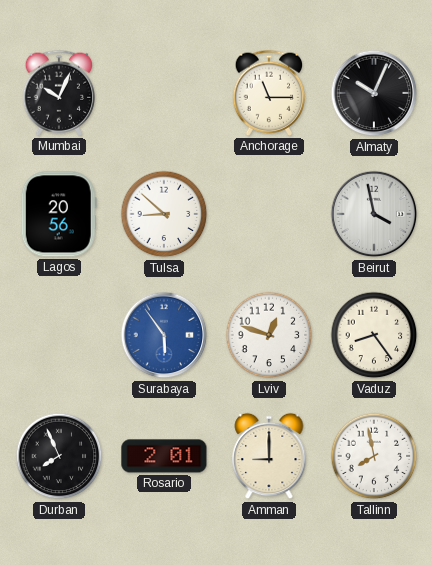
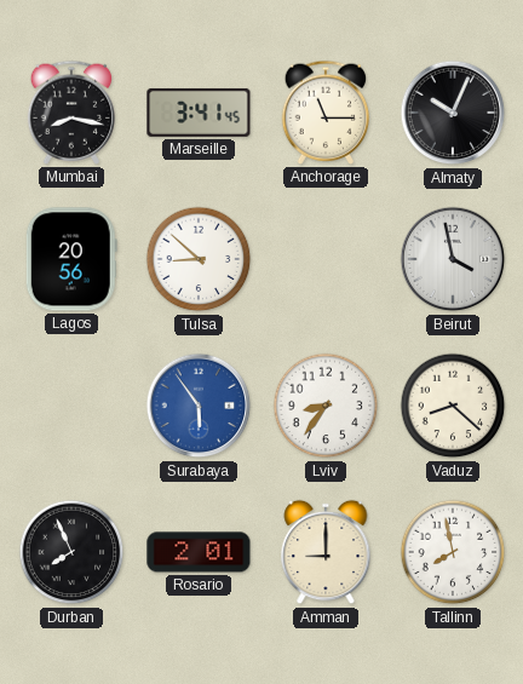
Mumbai: 10:04 -> 8:17 (71, 113)
Marseille: none -> 3:41 (199, 113)
Lviv: 12:48 -> 8:36 (326, 406)
Vaduz: 8:24 -> 8:22 (453, 406)
